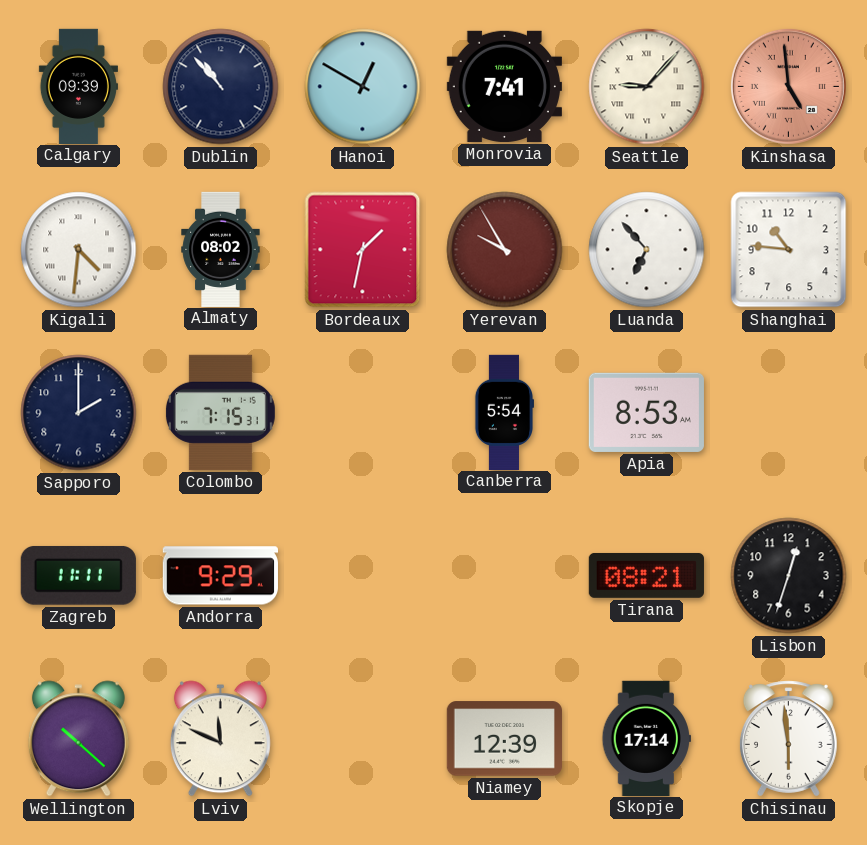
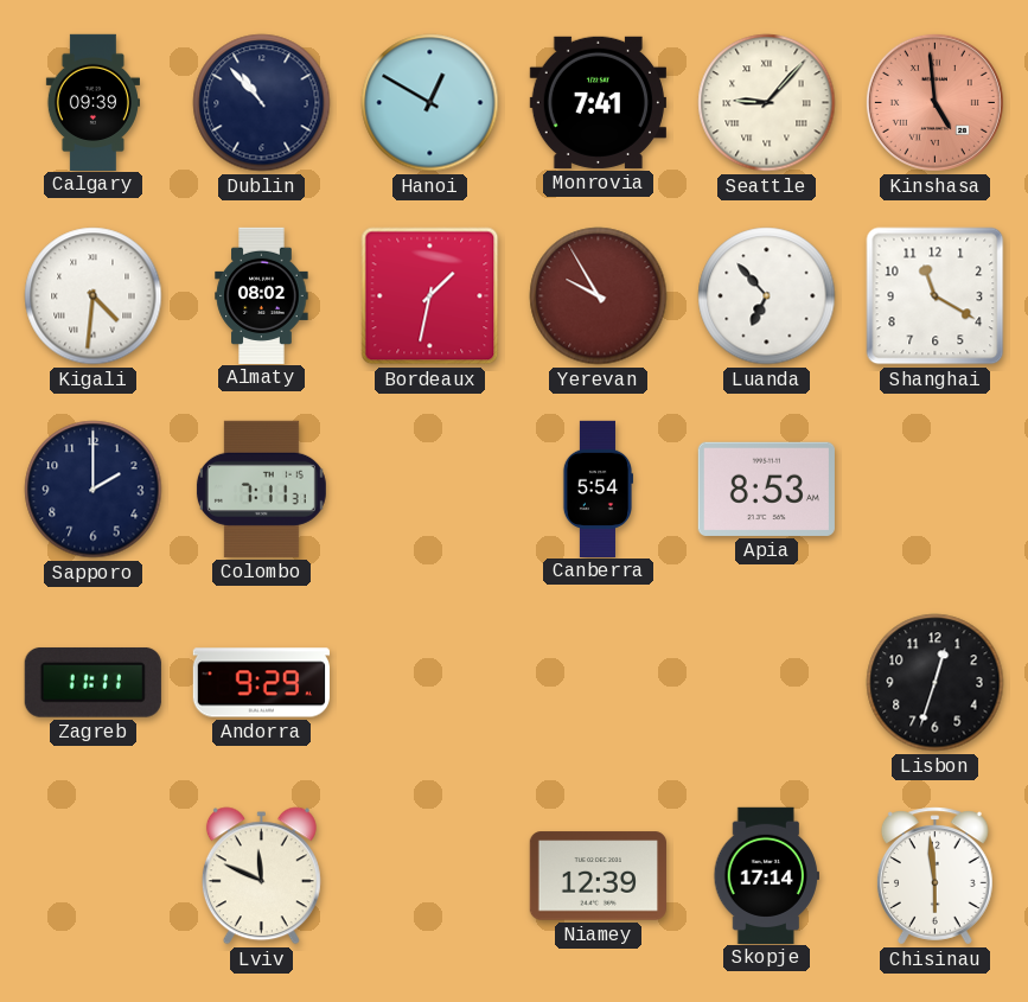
Shanghai: 10:46 -> 11:20 (936, 296)
Colombo: 7:15 -> 7:11 (261, 489)
Tirana: 08:21 -> none (646, 575)
Wellington: 10:22 -> none (78, 739)
